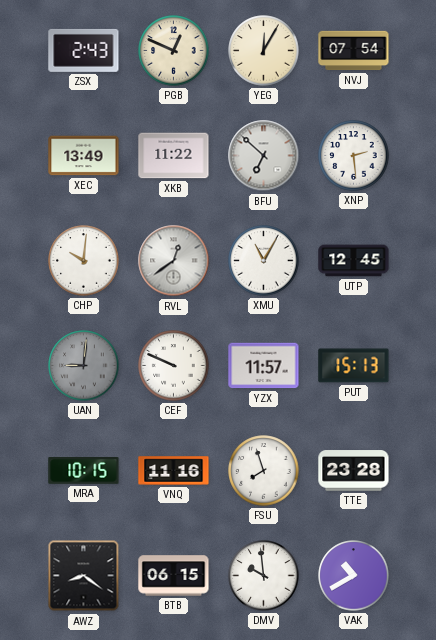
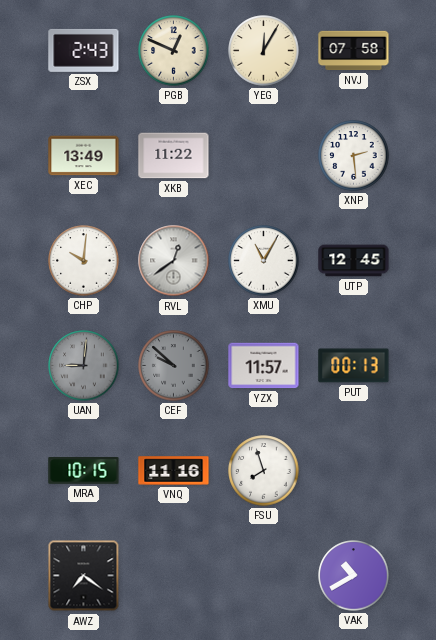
NVJ: 07:54 -> 07:58 (354, 51)
BFU: 6:52 -> none (264, 156)
CEF: 9:49 -> 9:52 (174, 366)
CEF dial: white -> grey (174, 366)
PUT: 15:13 -> 00:13 (354, 366)
TTE: 23:28 -> none (354, 471)
AWZ: 8:21 -> 7:21 (84, 576)
BTB: 06:15 -> none (174, 576)
DMV: 9:59 -> none (264, 576)
